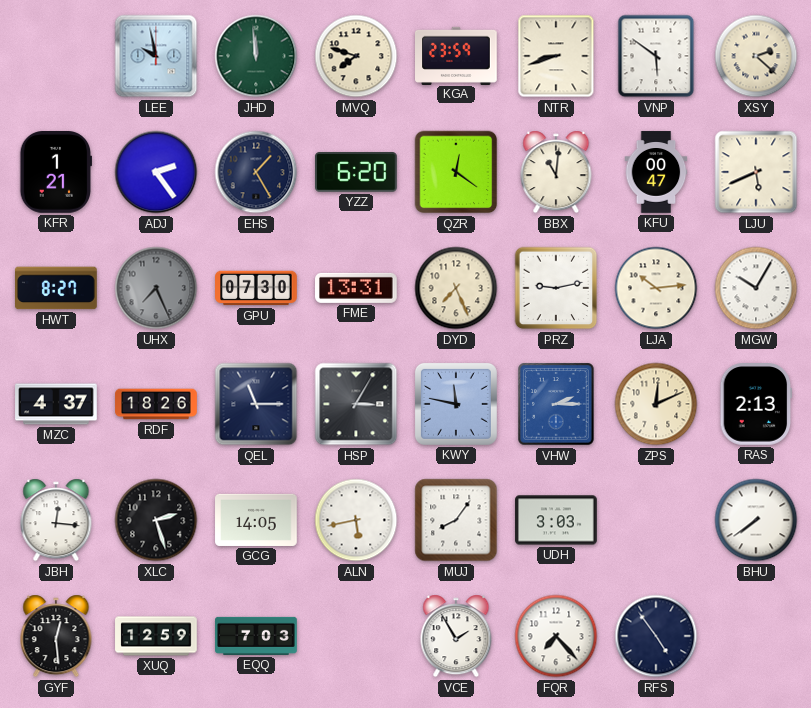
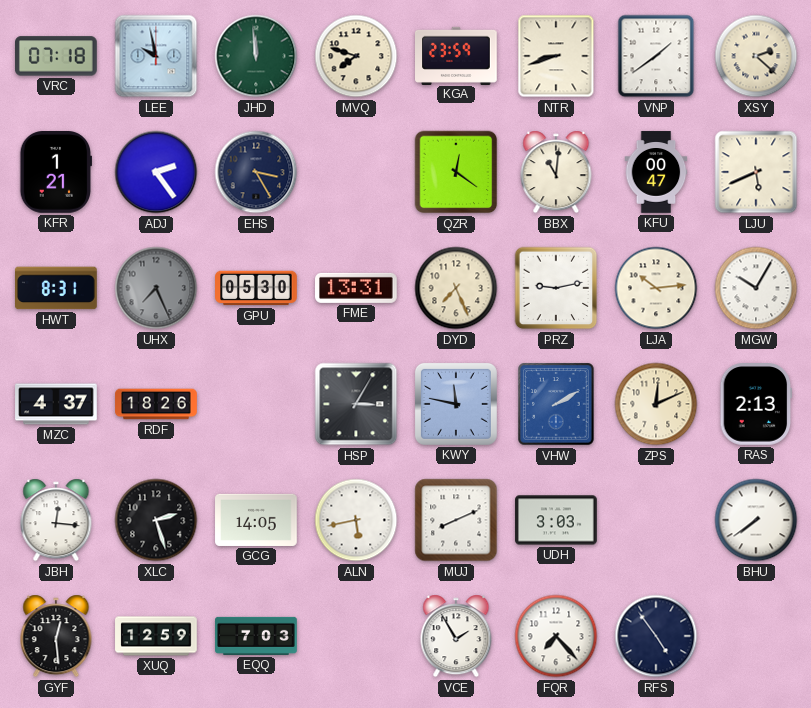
VRC: none -> 07:18 (57, 56)
VNP: 5:51 -> 1:39 (656, 56)
EHS: 1:25 -> 3:25 (256, 172)
YZZ: 6:20 -> none (357, 172)
HWT: 8:27 -> 8:31 (57, 288)
GPU: 07:30 -> 05:30 (256, 288)
QEL: 11:15 -> none (256, 404)
VHW: 2:15 -> 2:10 (556, 404)
MUJ: 8:06 -> 8:11 (456, 520)
